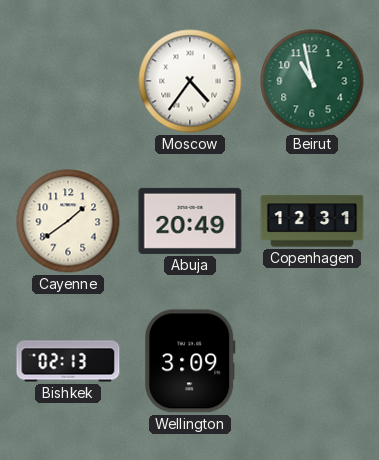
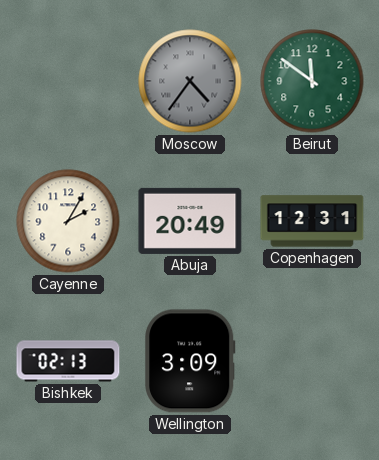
Moscow dial: white -> grey (190, 81)
Beirut: 10:58 -> 11:51 (312, 81)
Cayenne: 1:39 -> 2:05 (68, 221)
